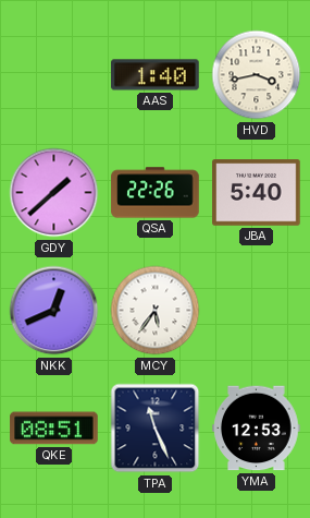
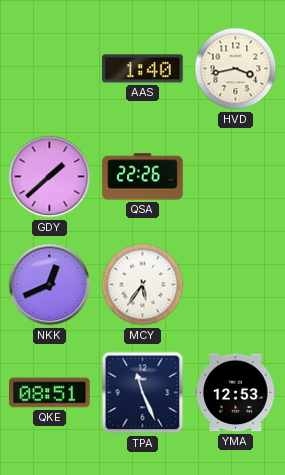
JBA: 5:40 -> none (257, 193)
